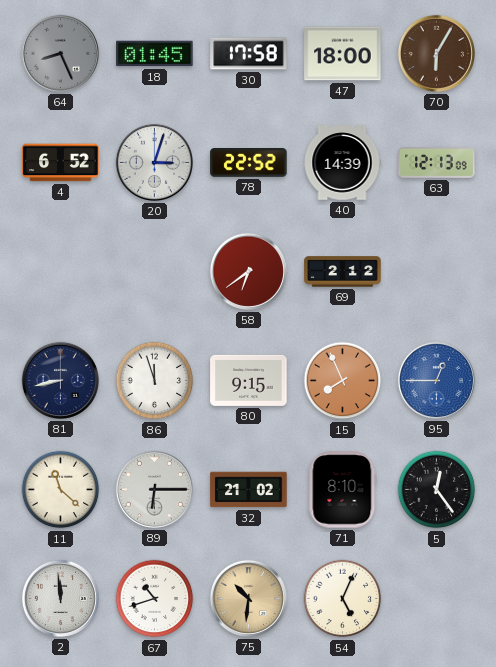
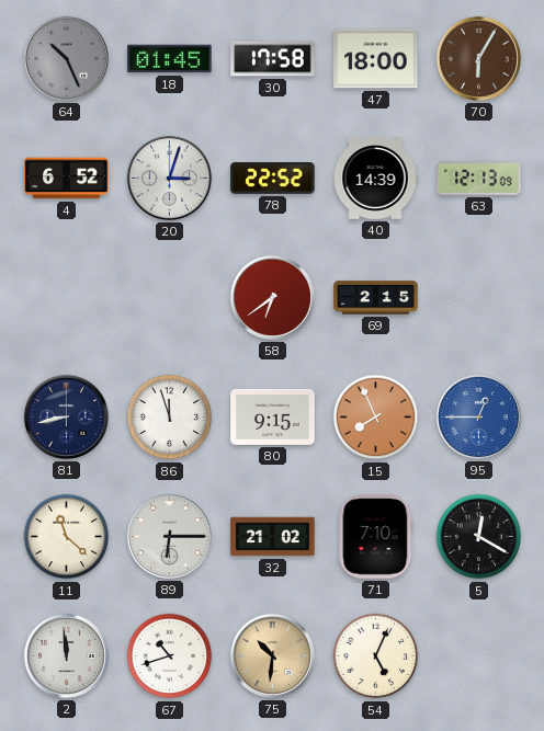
64: 8:26 -> 10:26 (66, 58)
69: 2:12 -> 2:15 (376, 298)
71: 8:10 -> 7:10 (376, 537)
5: 12:24 -> 12:20 (479, 537)
